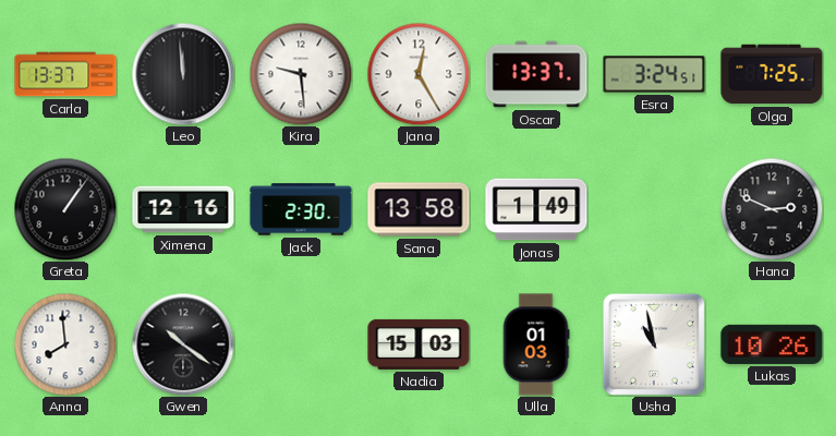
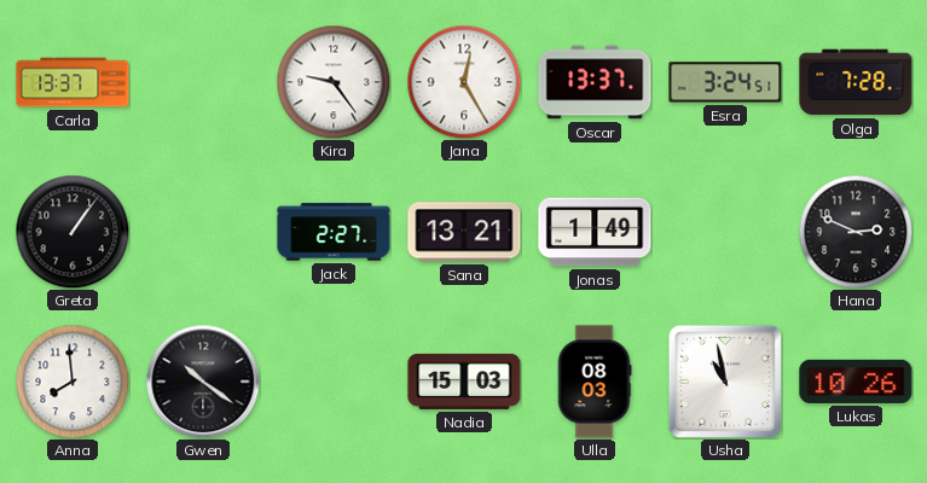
Leo: 11:59 -> none (183, 74)
Kira: 9:29 -> 9:24 (334, 82)
Olga: 7:25 -> 7:28 (856, 82)
Ximena: 12:16 -> none (183, 209)
Jack: 2:30 -> 2:27 (334, 232)
Sana: 13:58 -> 13:21 (464, 232)
Ulla: 01:03 -> 08:03 (595, 382)
